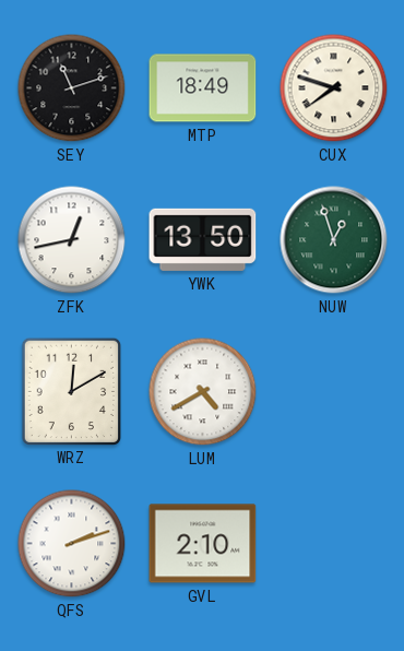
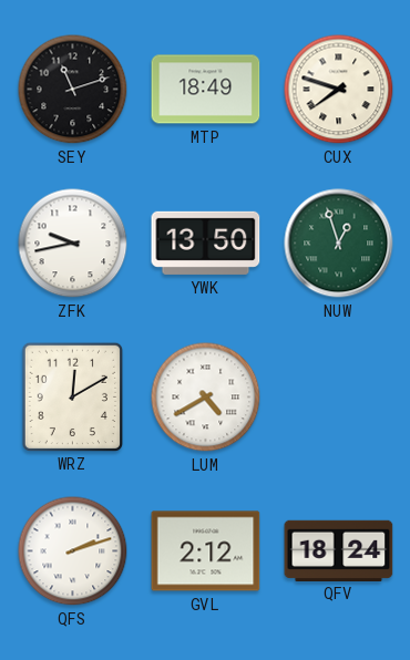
ZFK: 12:43 -> 9:43 (73, 244)
GVL: 2:10 -> 2:12 (206, 551)
QFV: none -> 18:24 (339, 550)
